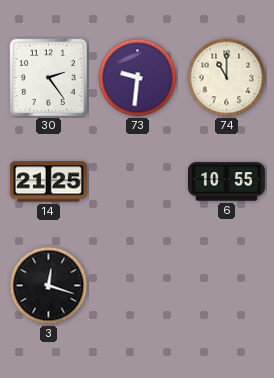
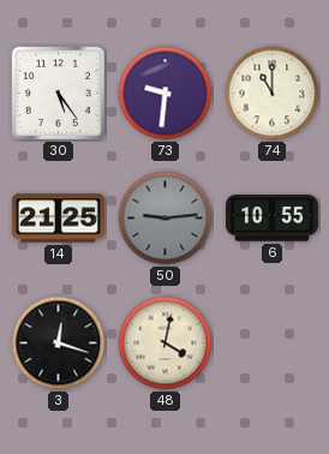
30: 2:24 -> 5:24 (58, 92)
50: none -> 9:14 (166, 219)
48: none -> 4:02 (166, 344)
